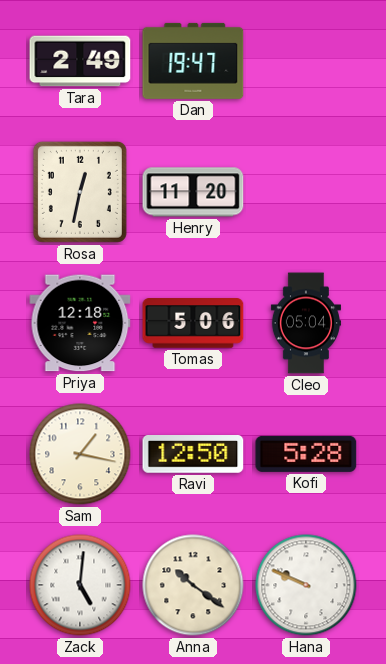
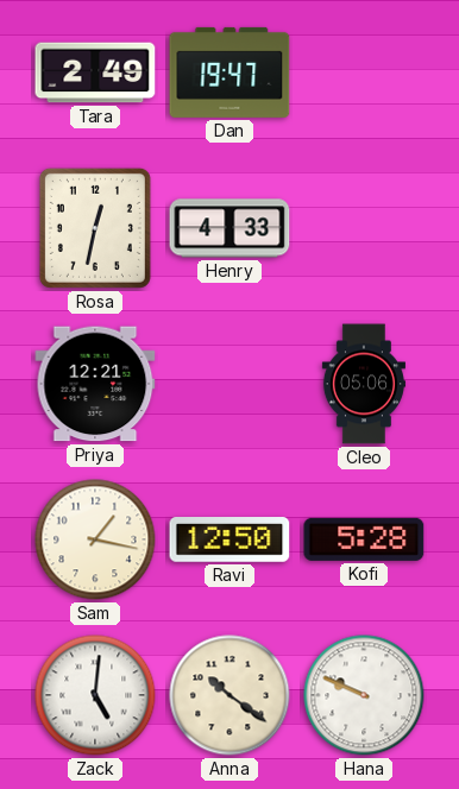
Henry: 11:20 -> 4:33 (229, 228)
Priya: 12:18 -> 12:21 (95, 384)
Tomas: 5:06 -> none (193, 323)
Cleo: 05:04 -> 05:06 (364, 384)
